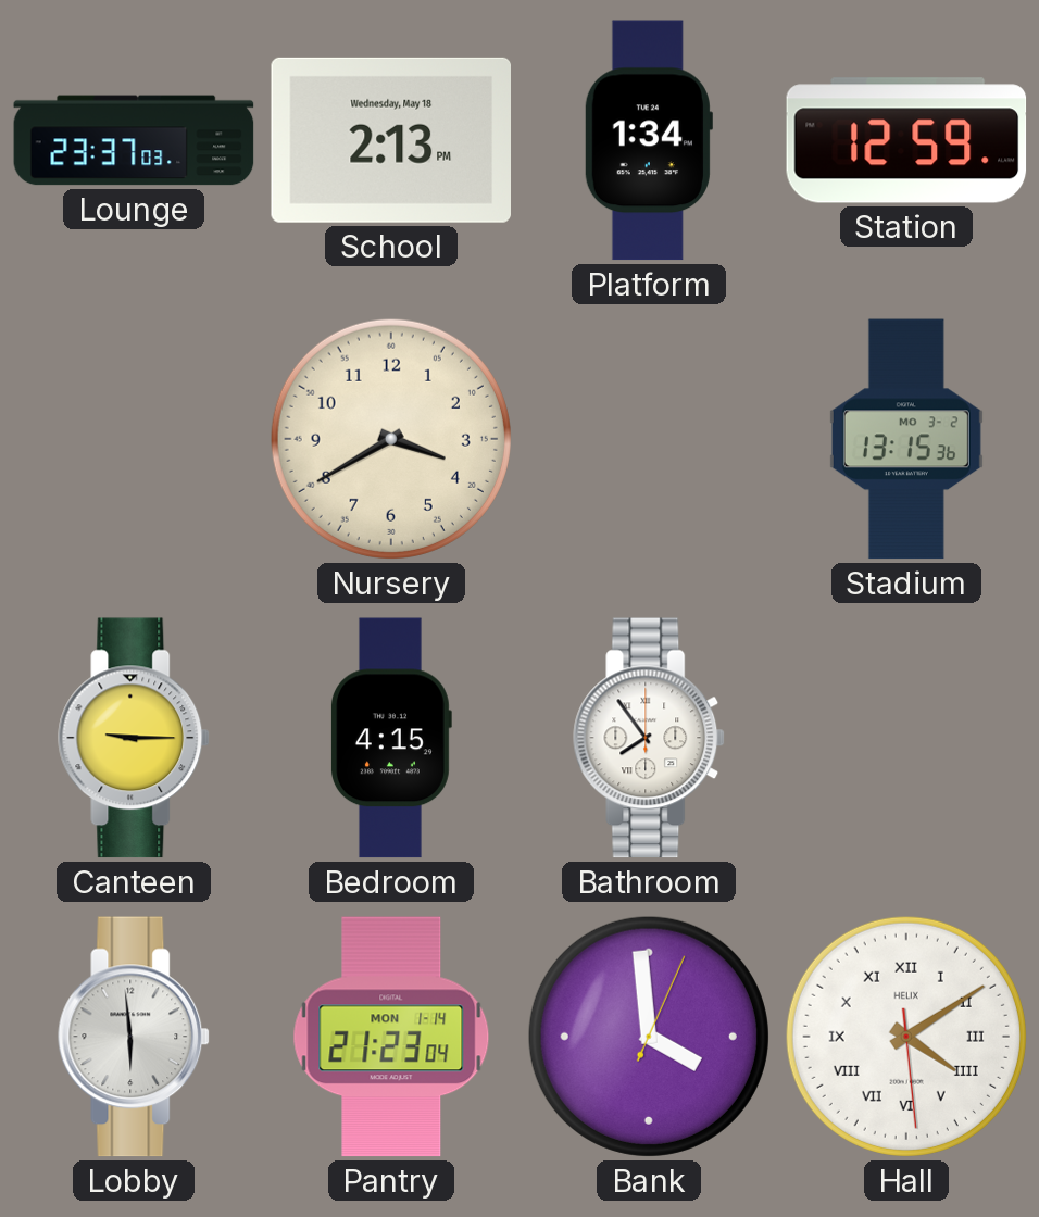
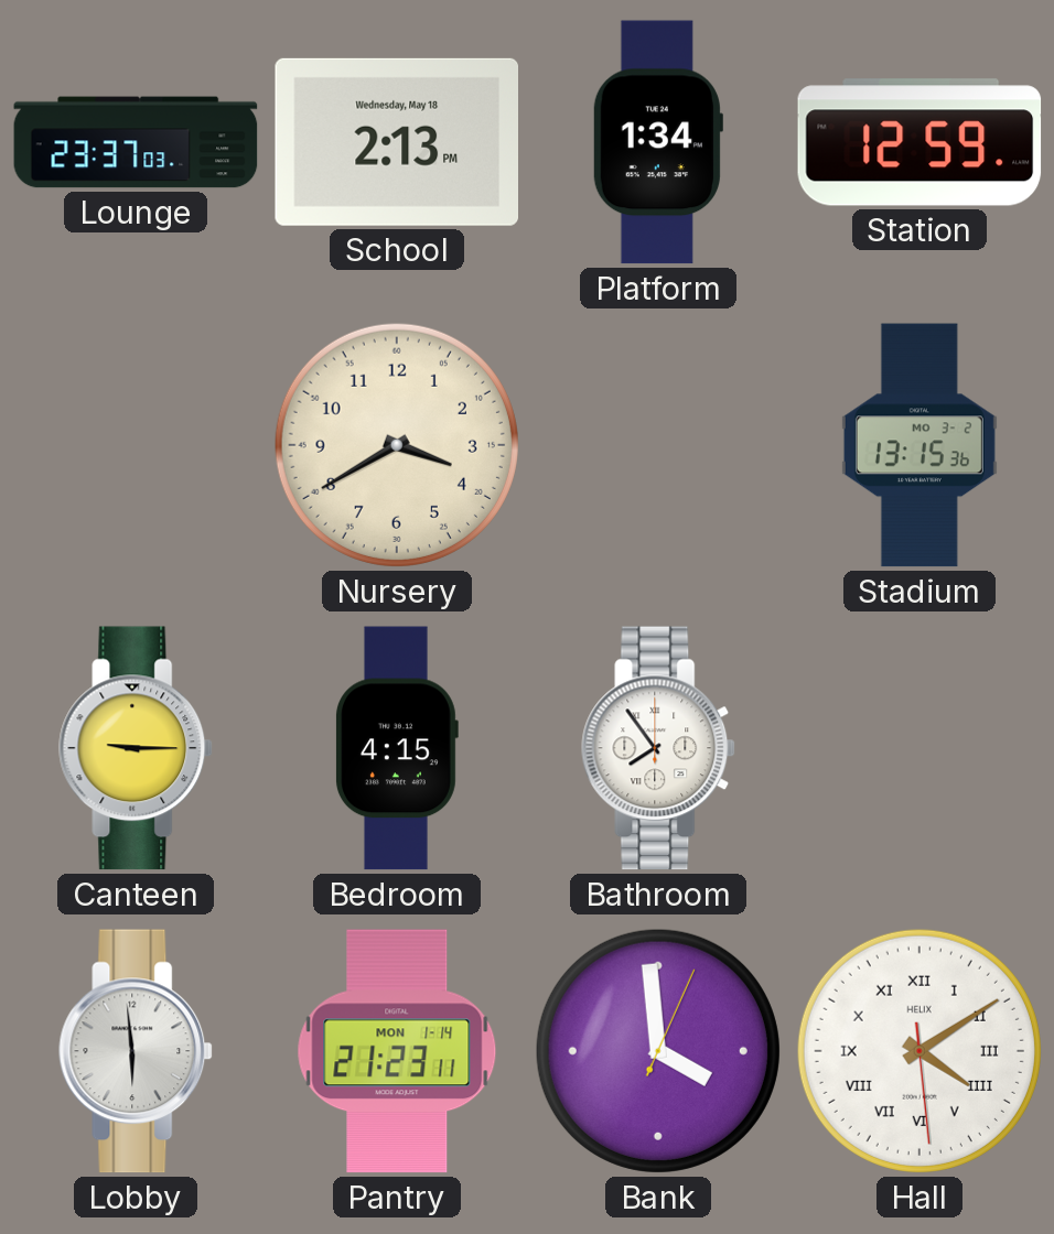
Pantry: 21:23:04 -> 21:23:11 (397, 1051)
